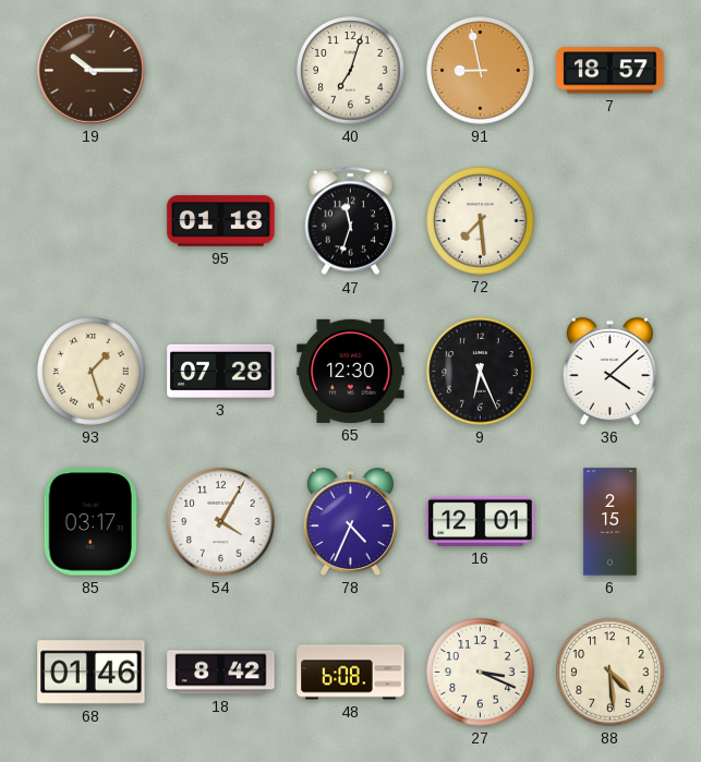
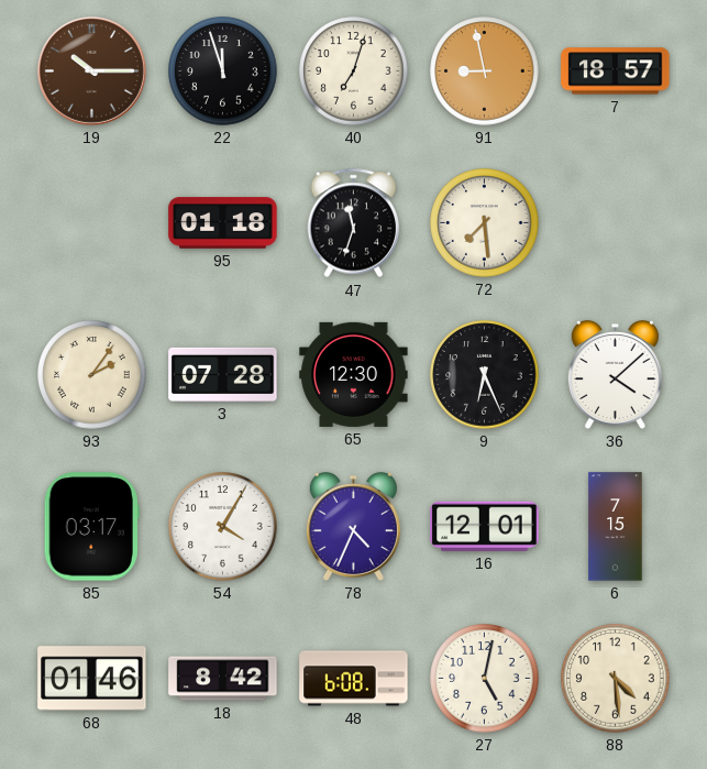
22: none -> 11:57 (223, 72)
93: 1:27 -> 2:06 (92, 375)
6: 2:15 -> 7:15 (616, 527)
27: 3:19 -> 5:02 (485, 679)
